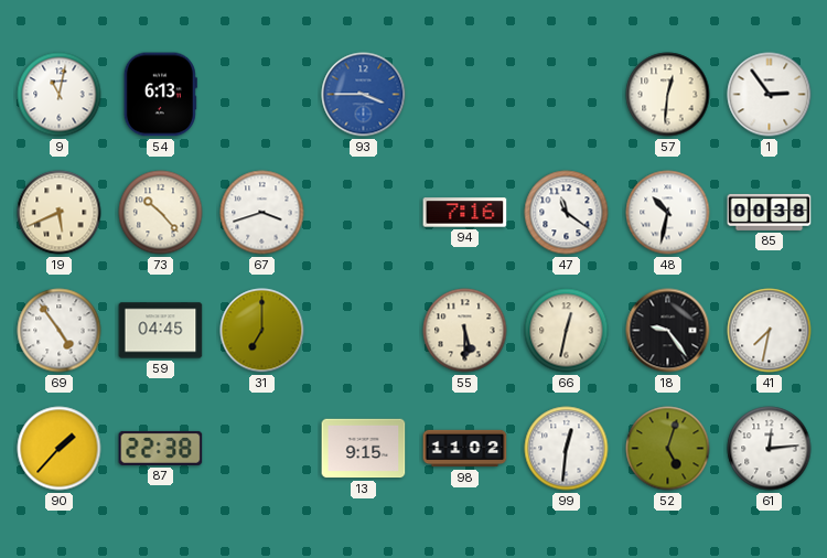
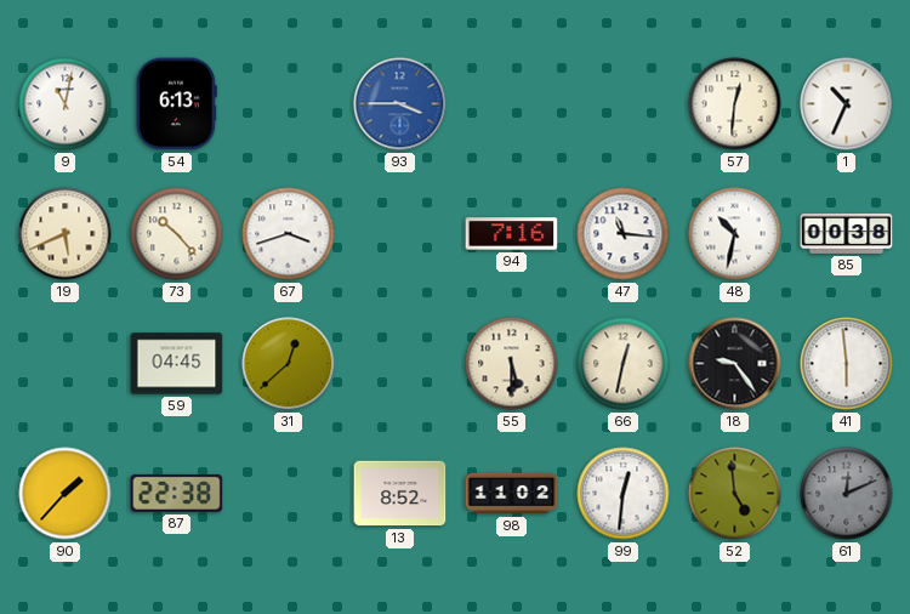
1: 2:54 -> 10:34 (847, 104)
47: 11:21 -> 11:16 (624, 234)
69: 4:54 -> none (60, 331)
31: 7:00 -> 12:38 (289, 364)
41: 7:32 -> 5:59 (847, 364)
13: 9:15 -> 8:52 (400, 494)
52: 5:03 -> 4:59 (735, 494)
61: 12:14 -> 12:11 (847, 494)
61 dial: white -> grey (847, 494)
